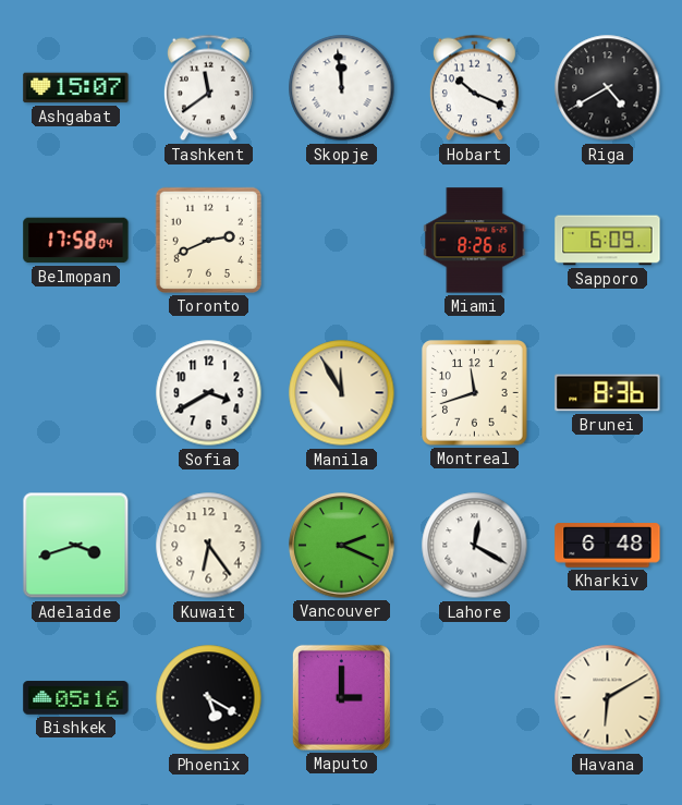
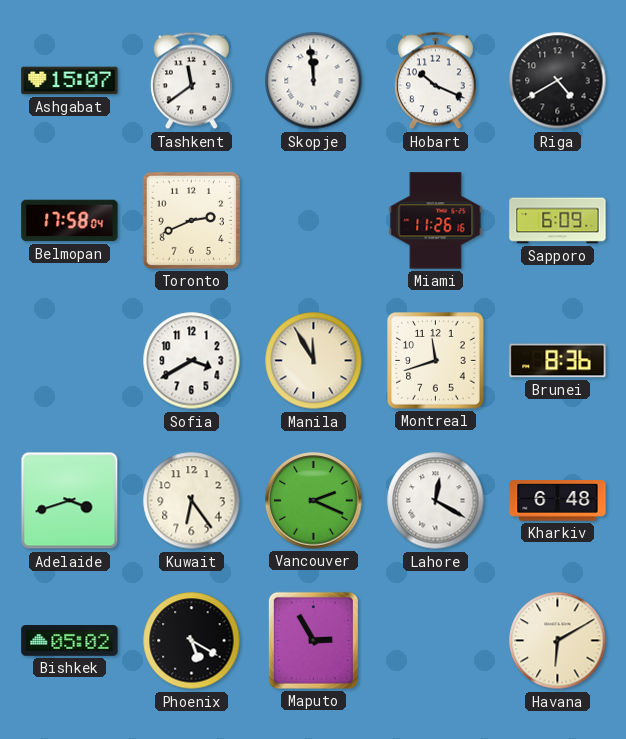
Miami: 8:26 -> 11:26 (436, 221)
Bishkek: 05:16 -> 05:02 (70, 641)
Maputo: 3:00 -> 2:55 (313, 640)
